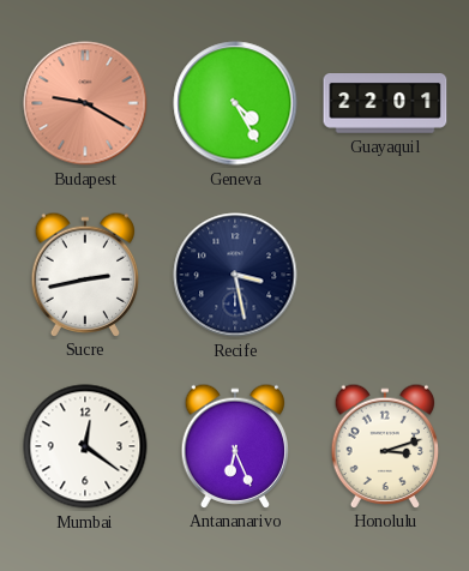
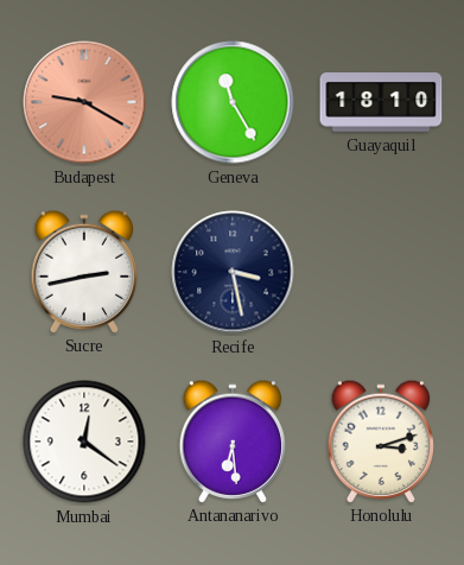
Geneva: 4:25 -> 11:25 (233, 102)
Guayaquil: 22:01 -> 18:10 (381, 103)
Antananarivo: 6:26 -> 6:29 (233, 440)
